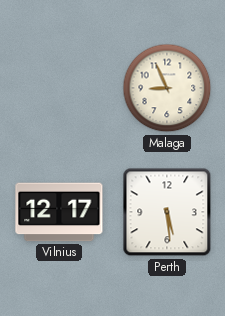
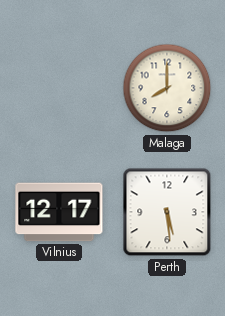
Malaga: 8:56 -> 8:00 (167, 88)
